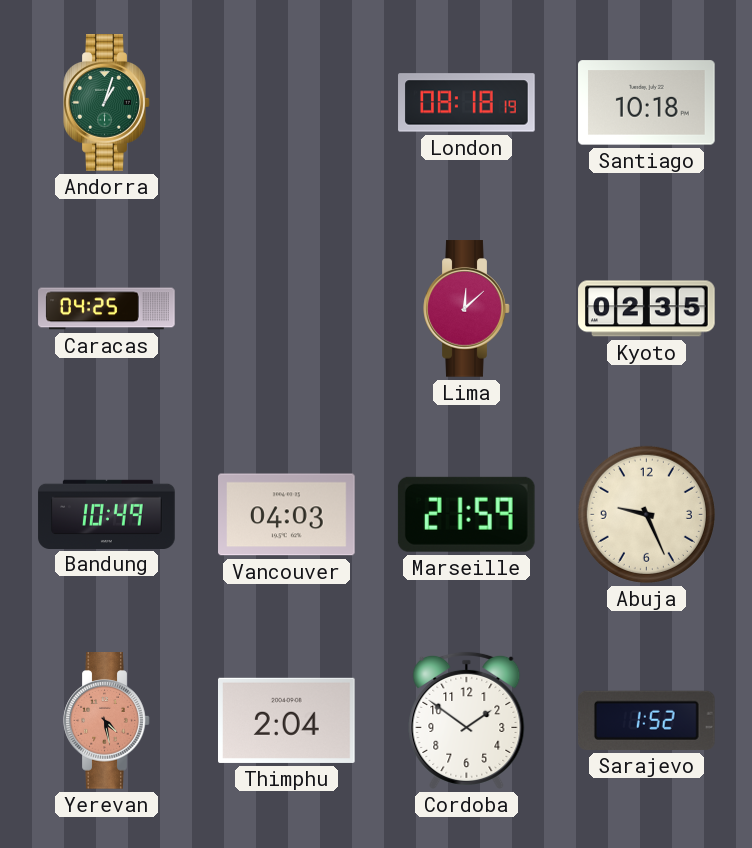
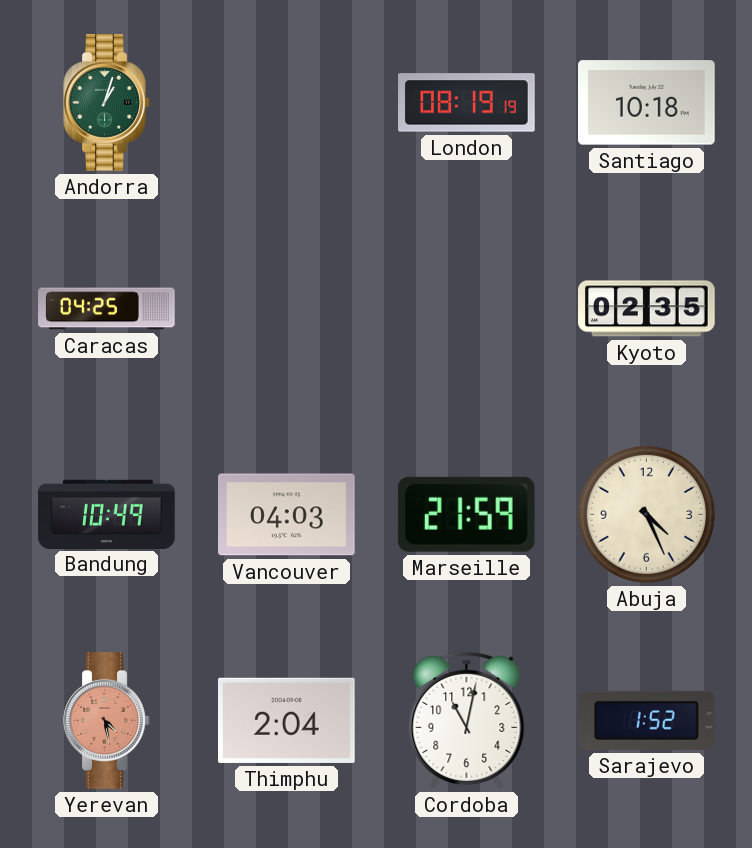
London: 08:18 -> 08:19 (467, 103)
Lima: 12:08 -> none (467, 309)
Abuja: 9:26 -> 4:26 (646, 514)
Cordoba: 1:51 -> 11:02 (467, 720)
